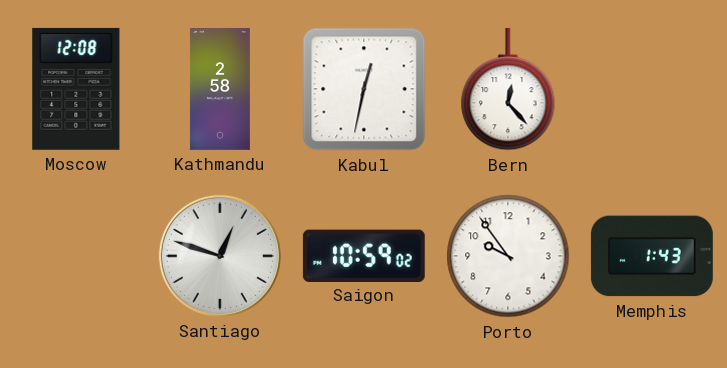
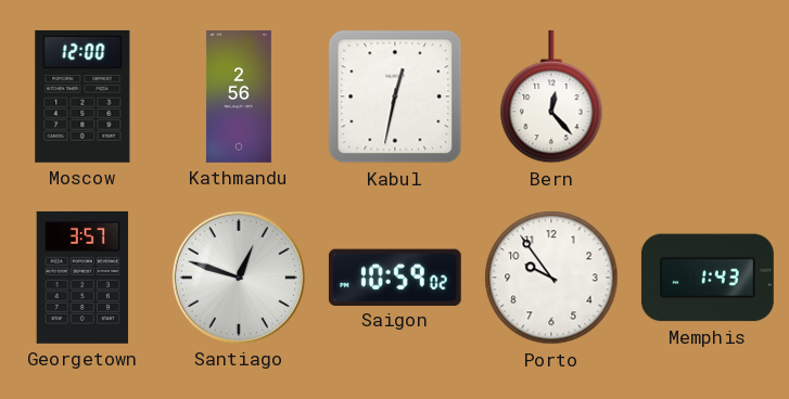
Moscow: 12:08 -> 12:00 (82, 96)
Kathmandu: 2:58 -> 2:56 (239, 98)
Georgetown: none -> 3:57 (82, 278)
